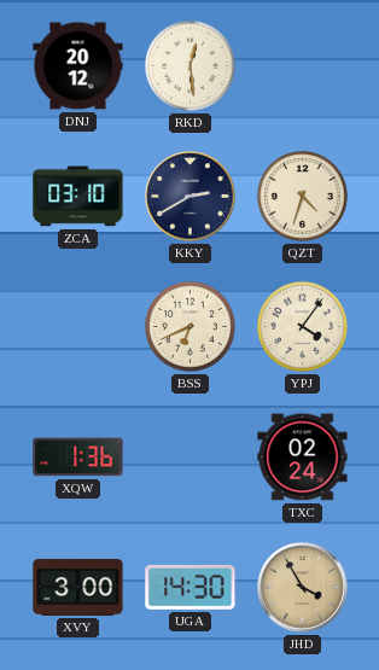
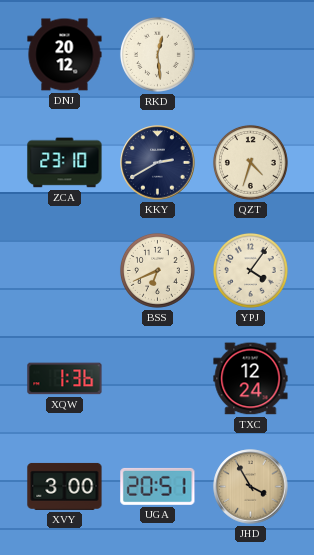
ZCA: 03:10 -> 23:10 (65, 163)
TXC: 02:24 -> 12:24 (251, 379)
UGA: 14:30 -> 20:51 (158, 486)
